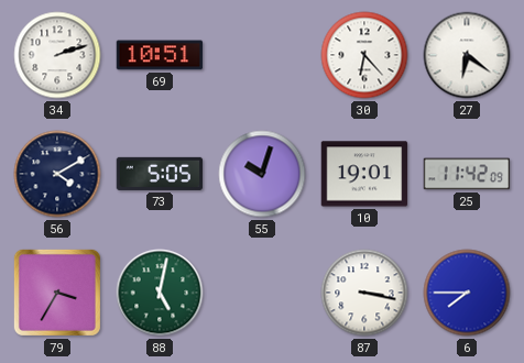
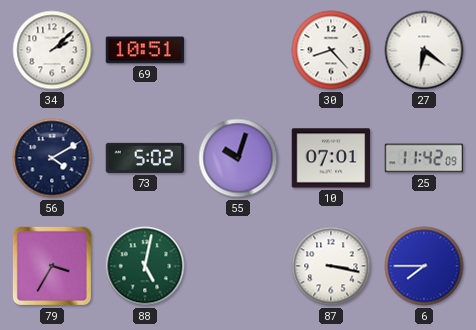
34: 2:12 -> 2:08 (52, 50)
30: 6:23 -> 8:23 (331, 50)
73: 5:05 -> 5:02 (145, 158)
10: 19:01 -> 07:01 (331, 158)
